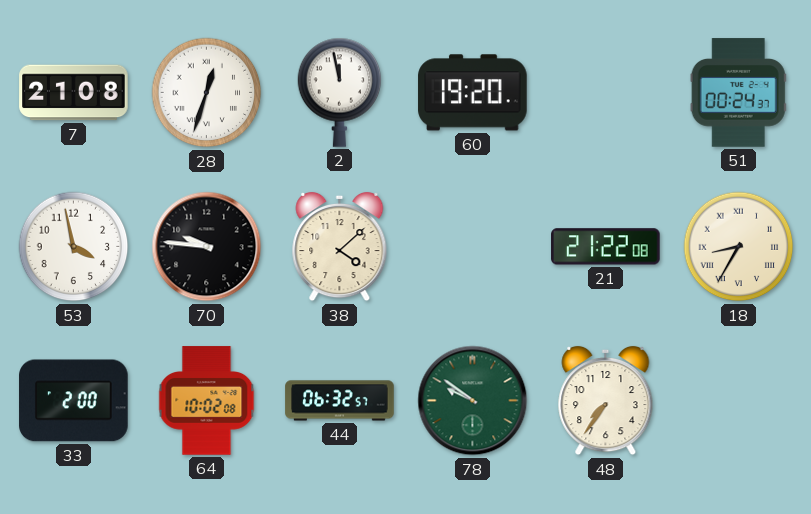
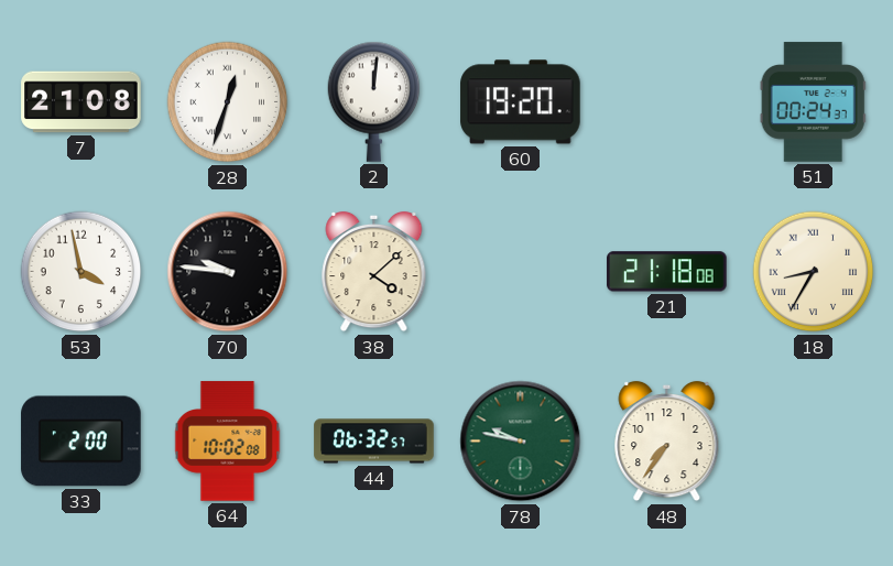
2: 11:58 -> 12:01 (374, 101)
21: 21:22 -> 21:18 (667, 272)
78: 9:51 -> 9:47 (521, 442)
